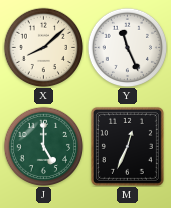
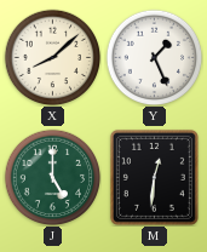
Y: 11:26 -> 1:26 (154, 57)
M: 12:34 -> 12:31 (154, 177)
